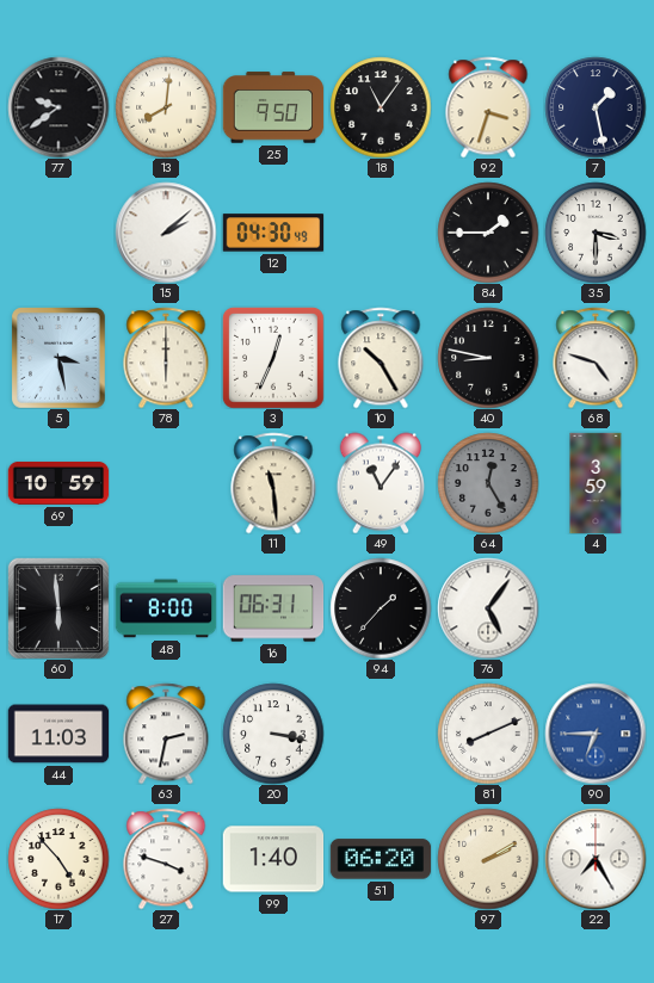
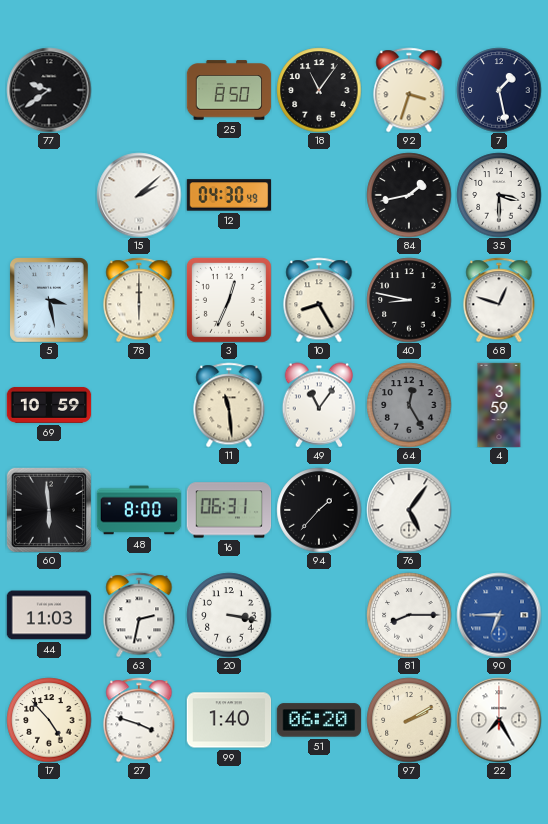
13: 8:01 -> none (166, 107)
25: 9:50 -> 8:50 (229, 90)
84: 1:45 -> 1:43 (409, 195)
10: 10:25 -> 8:25 (319, 300)
68: 4:48 -> 12:48 (499, 300)
81: 8:11 -> 8:15 (409, 615)
